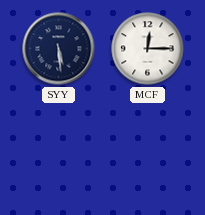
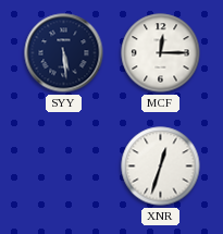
XNR: none -> 12:33 (161, 167)
